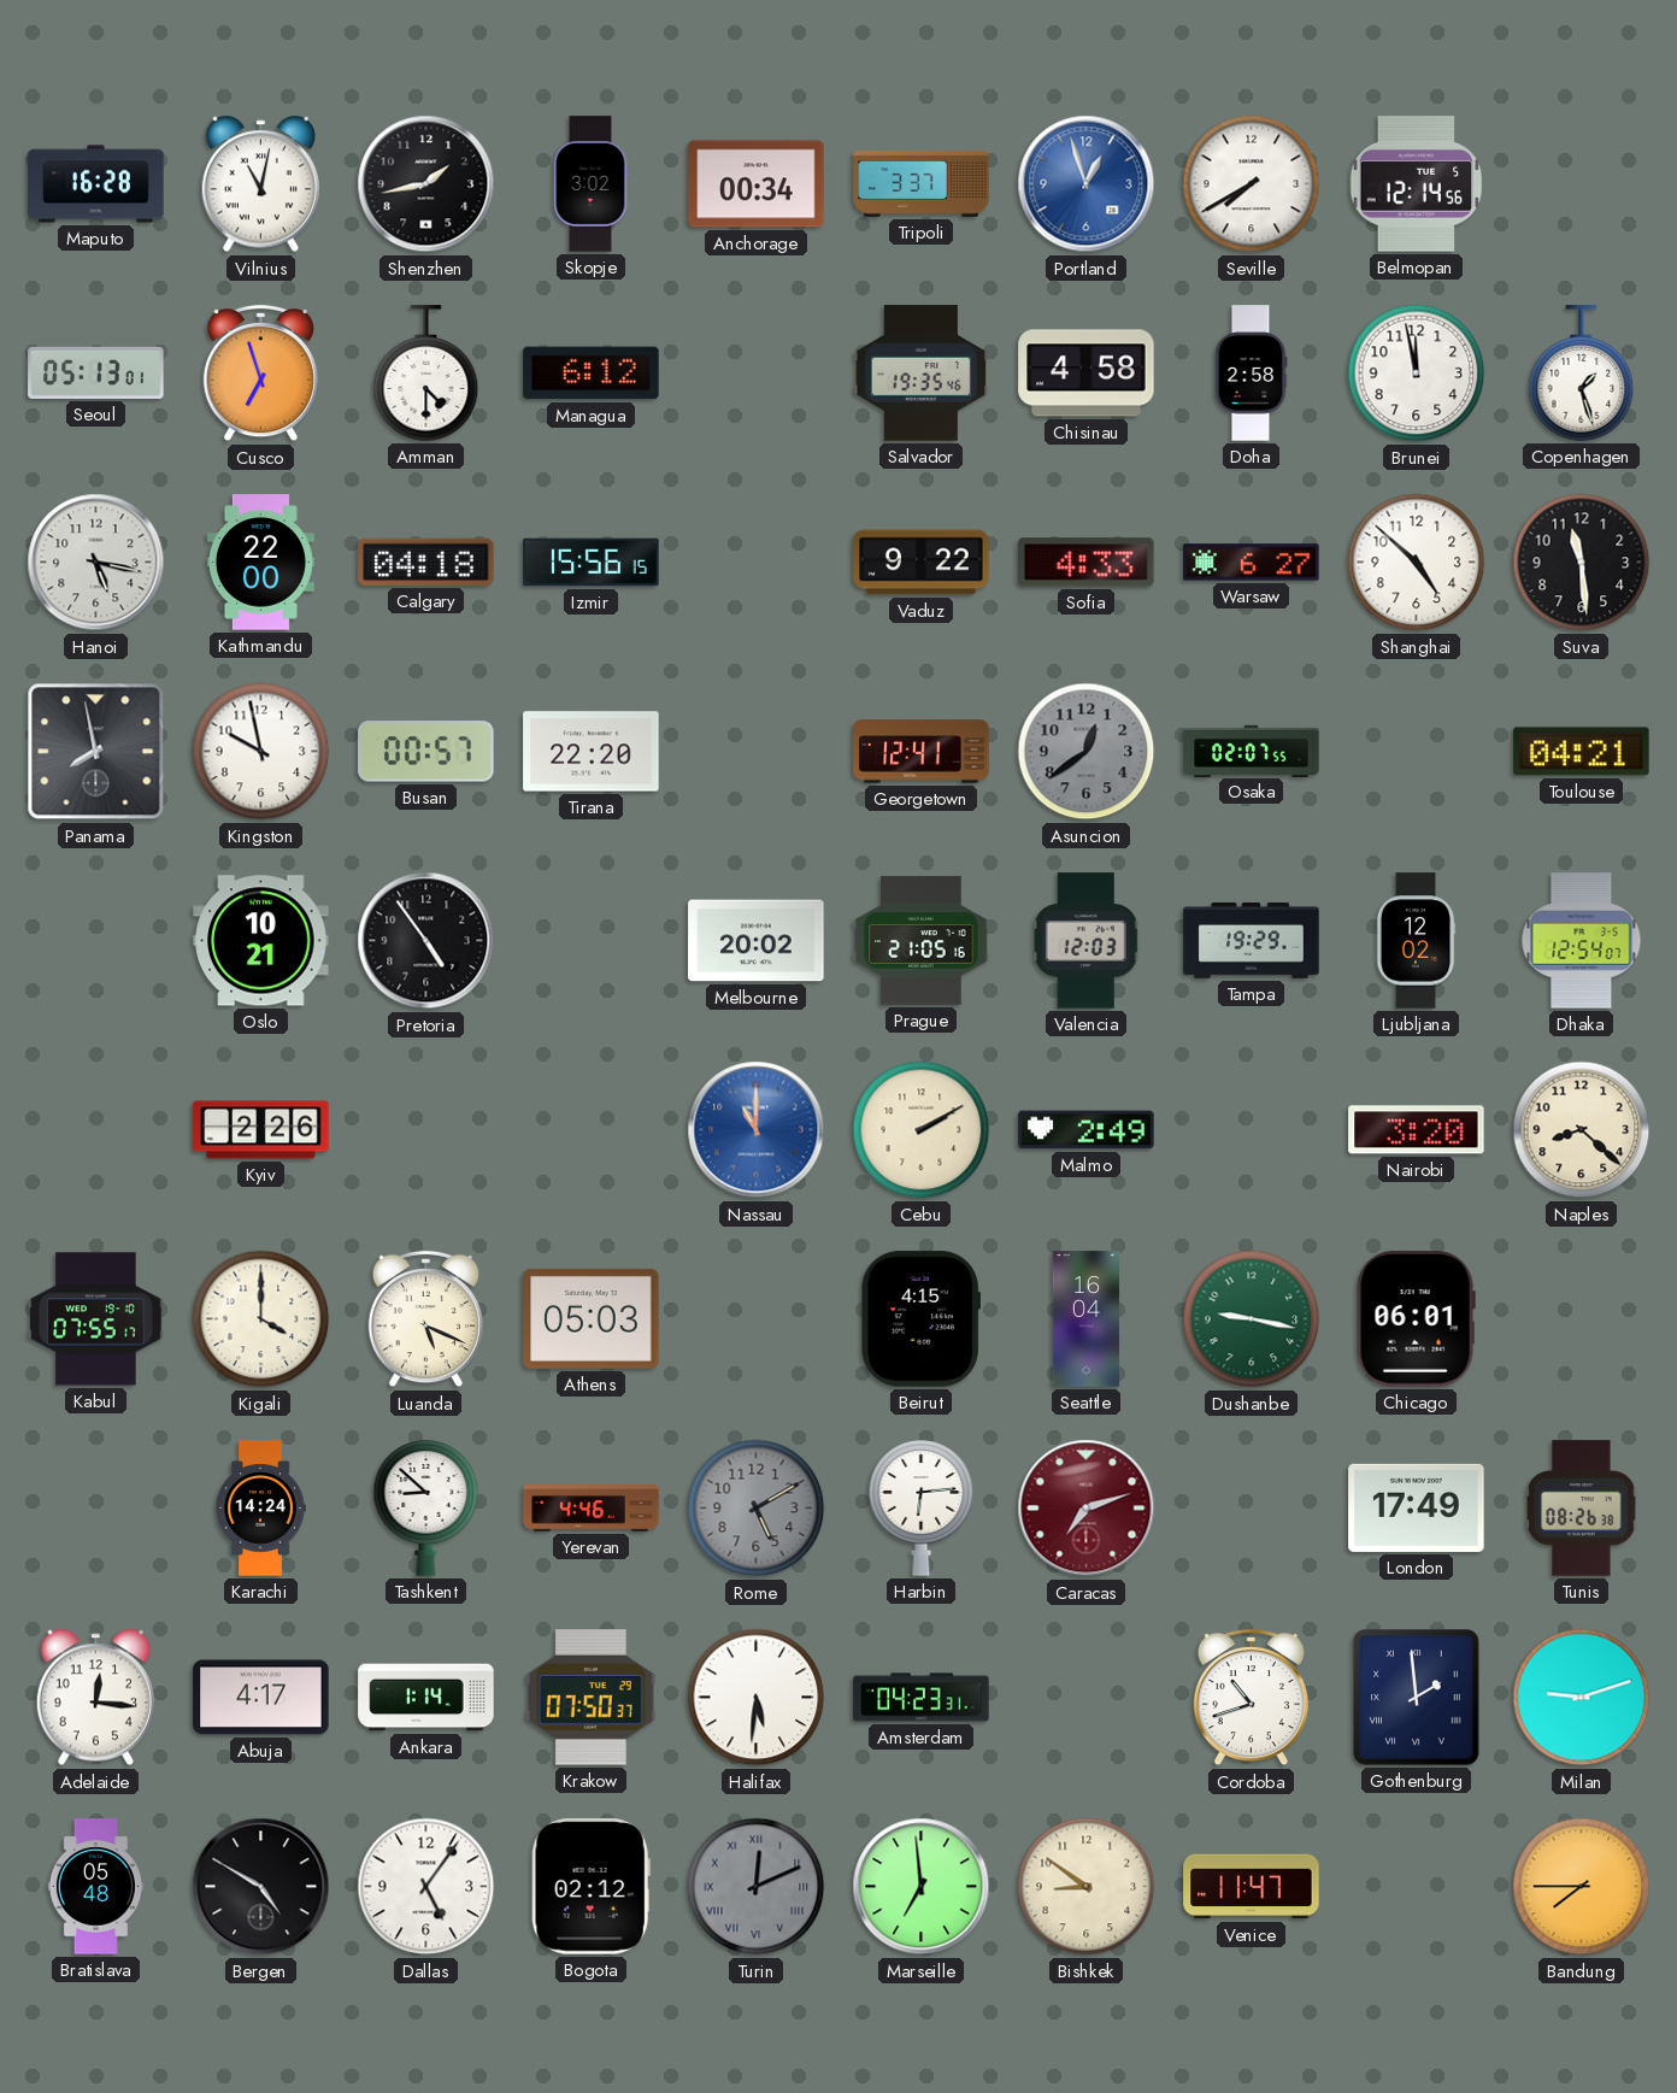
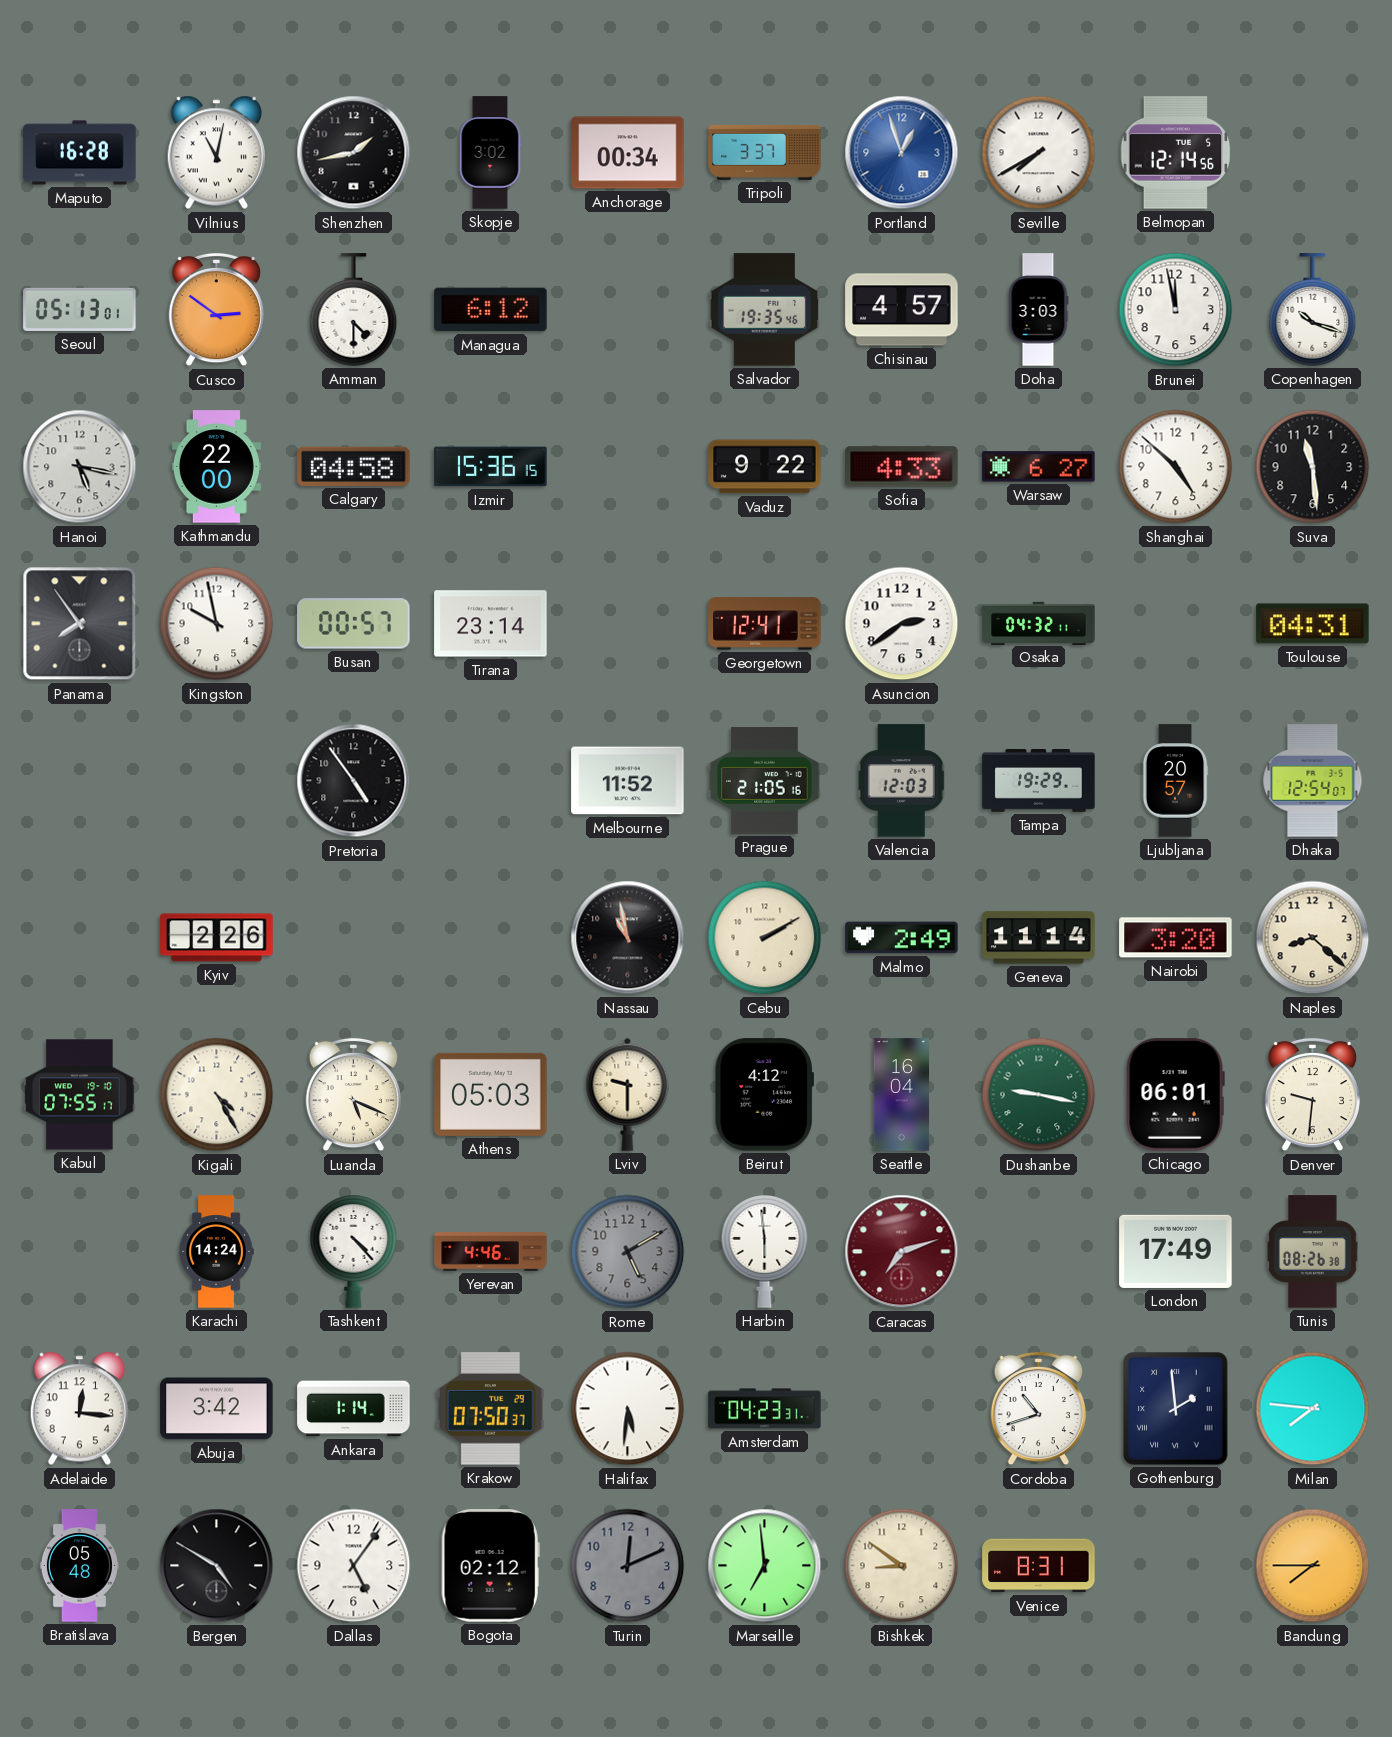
Cusco: 6:57 -> 2:51 (216, 310)
Chisinau: 4:58 -> 4:57 (902, 310)
Doha: 2:58 -> 3:03 (1038, 310)
Copenhagen: 1:27 -> 10:18 (1313, 310)
Calgary: 04:18 -> 04:58 (354, 466)
Izmir: 15:56 -> 15:36 (491, 467)
Panama: 7:58 -> 7:54 (80, 624)
Tirana: 22:20 -> 23:14 (491, 624)
Asuncion: 12:39 -> 2:39 (902, 624)
Asuncion dial: grey -> white (902, 624)
Osaka: 02:07 -> 04:32 (1039, 623)
Toulouse: 04:21 -> 04:31 (1313, 624)
Oslo: 10:21 -> none (261, 941)
Melbourne: 20:02 -> 11:52 (628, 781)
Ljubljana: 12:02 -> 20:57 (1175, 781)
Nassau: 11:00 -> 10:58 (628, 938)
Nassau dial: blue -> black (628, 938)
Geneva: none -> 11:14 (1039, 938)
Kigali: 4:00 -> 4:25 (217, 1095)
Lviv: none -> 9:30 (628, 1094)
Beirut: 4:15 -> 4:12 (764, 1095)
Denver: none -> 9:31 (1312, 1095)
Tashkent: 8:52 -> 4:23 (354, 1252)
Harbin: 6:14 -> 5:59 (765, 1252)
Abuja: 4:17 -> 3:42 (217, 1409)
Milan: 9:12 -> 7:46 (1313, 1409)
Turin numerals: Roman -> Arabic (628, 1566)
Venice: 11:47 -> 8:31 (1039, 1566)
